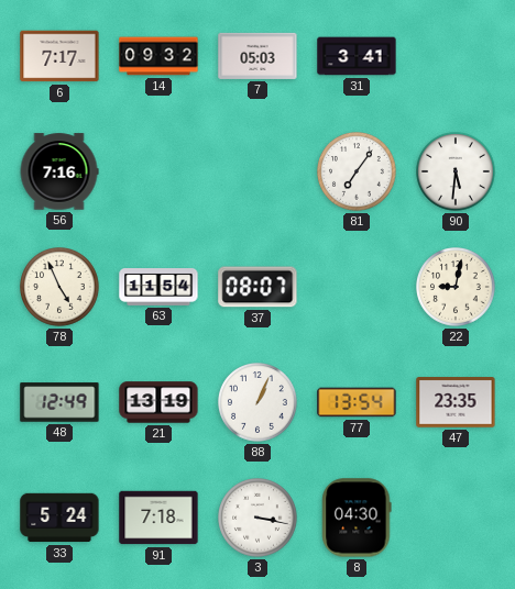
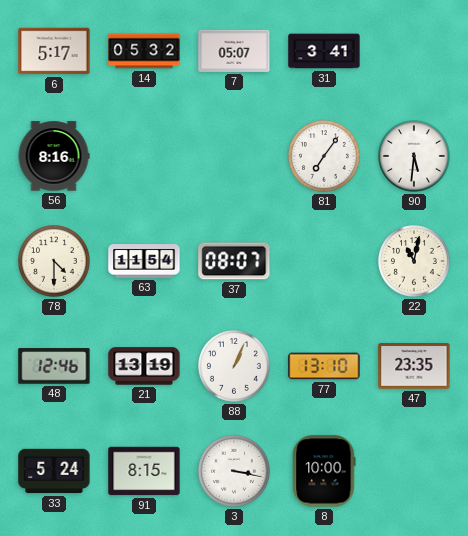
6: 7:17 -> 5:17 (54, 51)
14: 09:32 -> 05:32 (144, 51)
7: 05:03 -> 05:07 (234, 51)
56: 7:16 -> 8:16 (54, 156)
78: 4:56 -> 4:30 (54, 261)
22: 9:02 -> 11:02 (414, 261)
48: 12:49 -> 12:46 (54, 366)
77: 13:54 -> 13:10 (324, 366)
91: 7:18 -> 8:15 (144, 471)
8: 04:30 -> 10:00 (324, 471)
